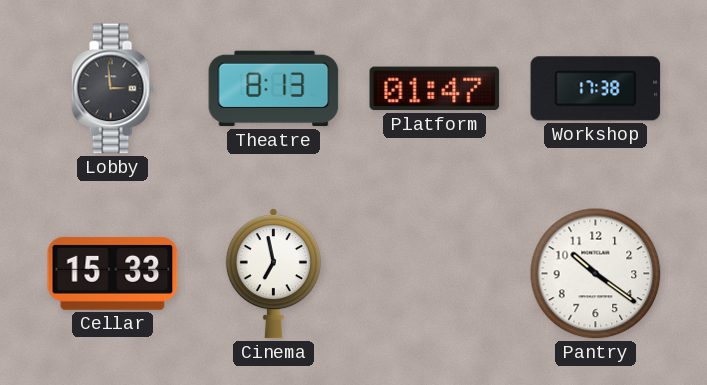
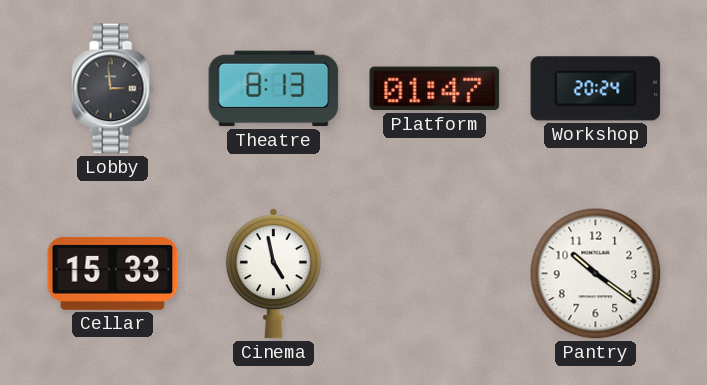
Workshop: 17:38 -> 20:24 (596, 89)
Cinema: 6:58 -> 4:58 (273, 274)
